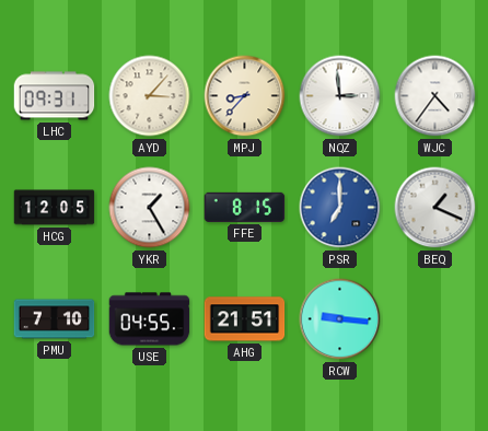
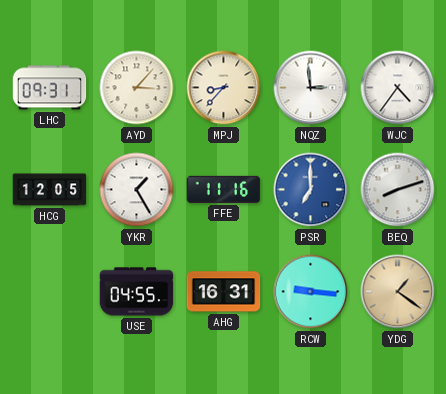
FFE: 8:15 -> 11:16 (224, 189)
BEQ: 1:19 -> 8:12 (398, 190)
PMU: 7:10 -> none (55, 319)
AHG: 21:51 -> 16:31 (224, 292)
YDG: none -> 1:21 (398, 292)
